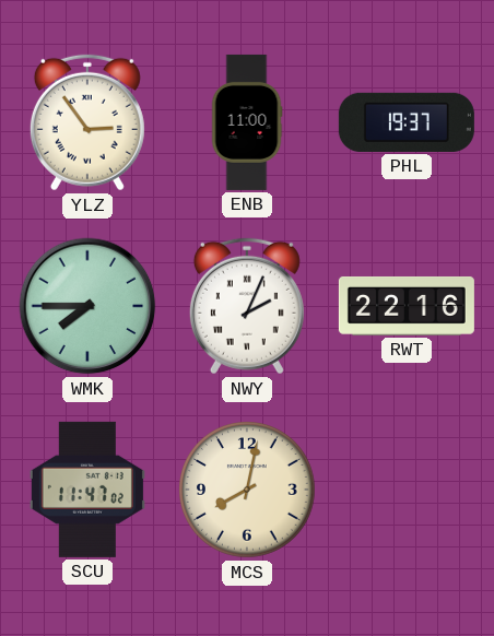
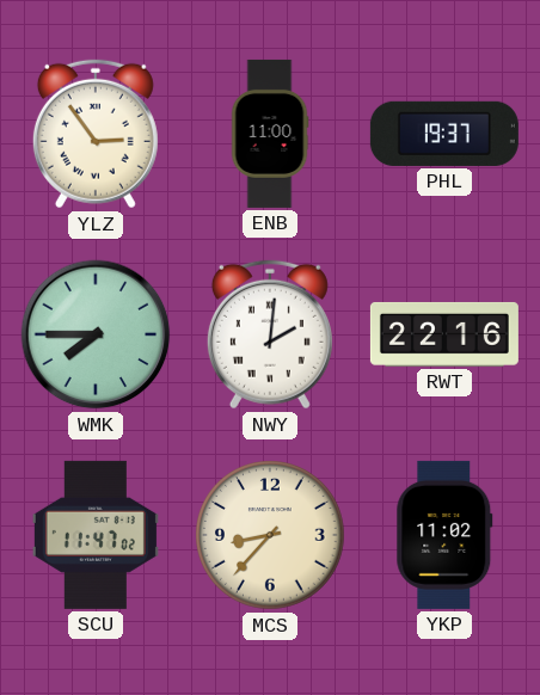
NWY: 2:04 -> 2:01 (270, 334)
MCS: 8:02 -> 8:37 (270, 535)
YKP: none -> 11:02 (444, 535)
